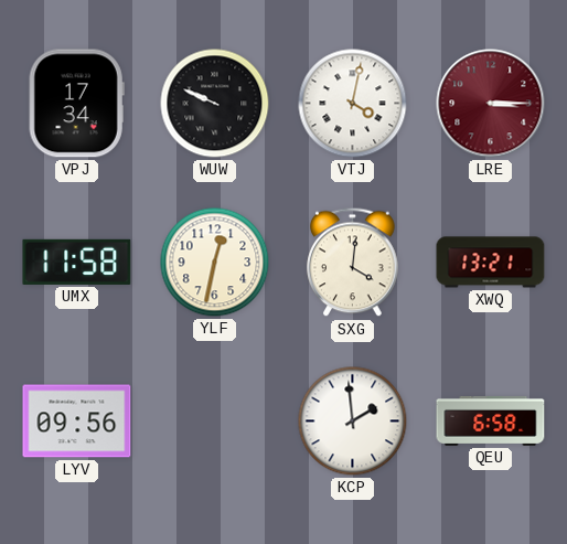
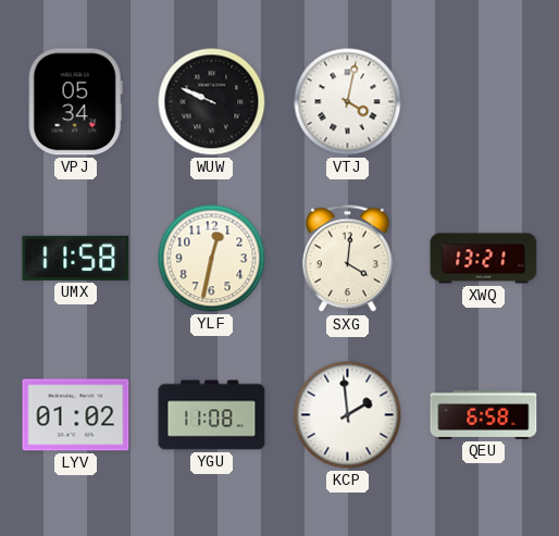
VPJ: 17:34 -> 05:34 (75, 102)
LRE: 3:15 -> none (491, 104)
LYV: 09:56 -> 01:02 (76, 415)
YGU: none -> 11:08 (212, 415)
